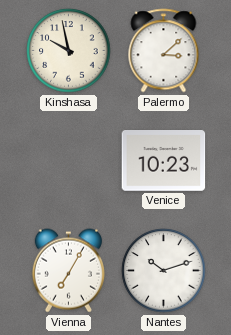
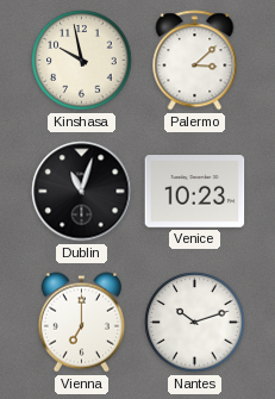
Dublin: none -> 11:03 (82, 192)
Vienna: 7:05 -> 7:00 (81, 323)
